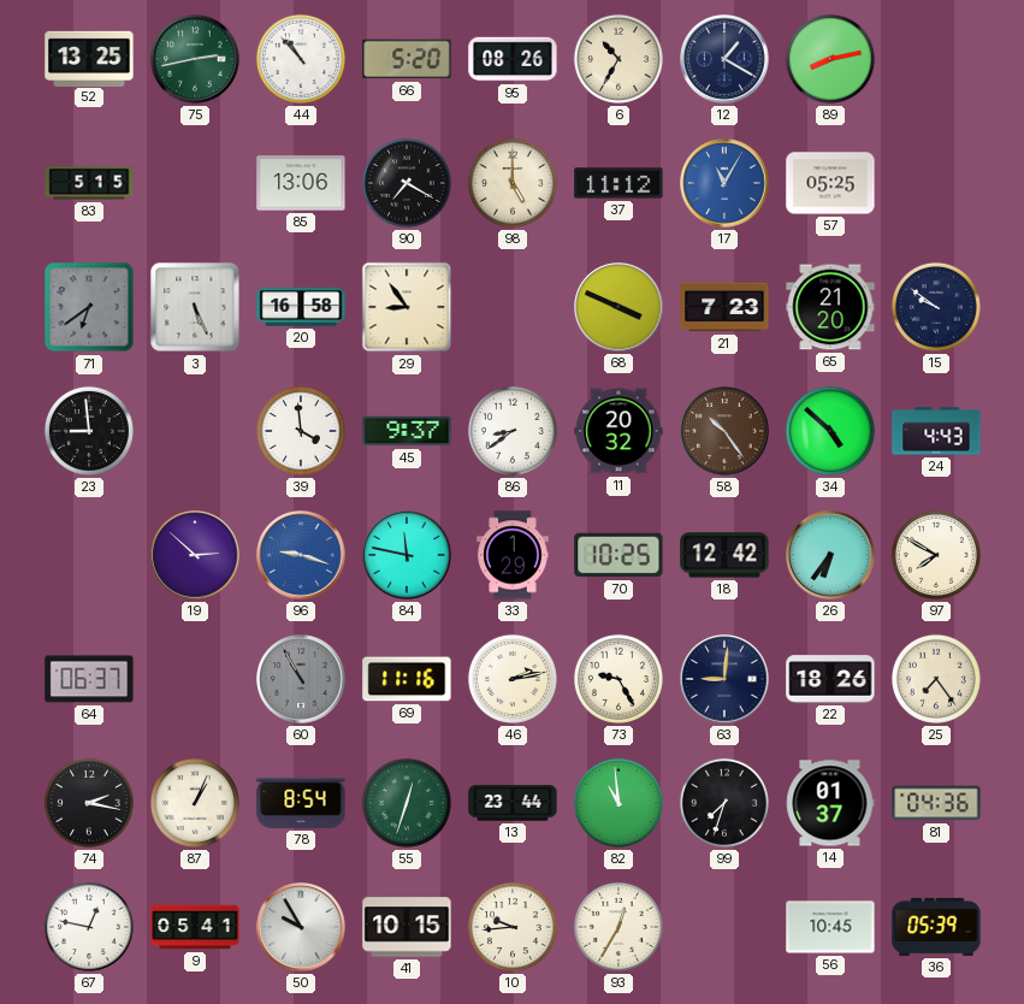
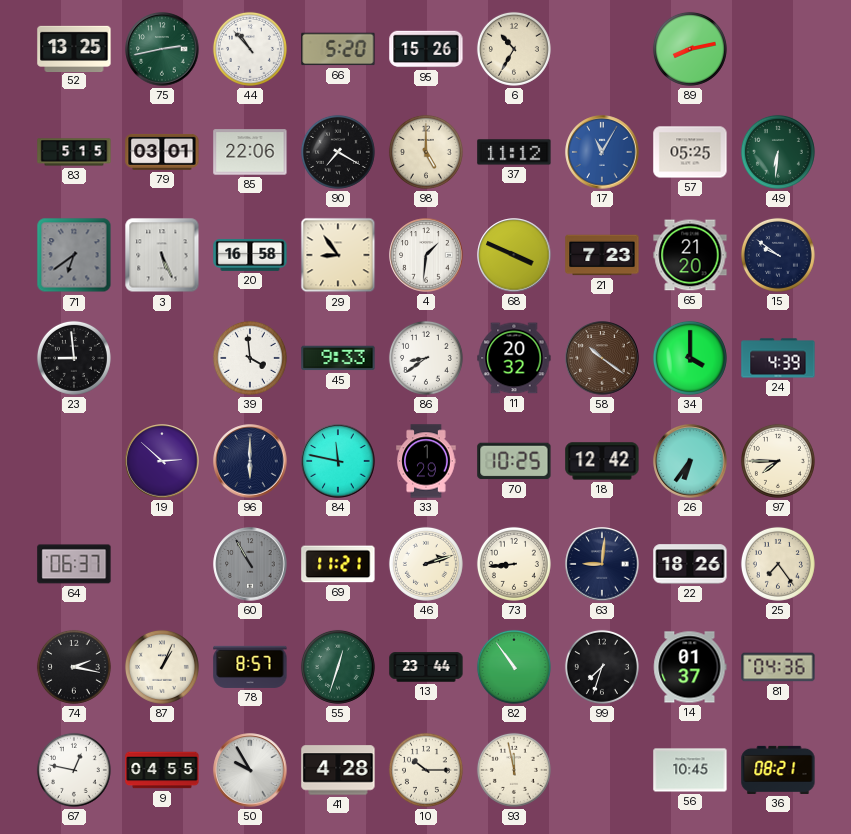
95: 08:26 -> 15:26 (426, 49)
12: 1:20 -> none (724, 59)
79: none -> 03:01 (162, 152)
85: 13:06 -> 22:06 (250, 152)
49: none -> 6:31 (778, 152)
4: none -> 1:31 (426, 255)
45: 9:37 -> 9:33 (338, 358)
58: 10:24 -> 10:21 (602, 358)
34: 4:52 -> 4:00 (690, 358)
24: 4:43 -> 4:39 (778, 358)
96: 9:18 -> 6:00 (250, 461)
96 dial: blue -> navy (250, 461)
97: 7:50 -> 7:45 (778, 461)
69: 11:16 -> 11:21 (338, 564)
46: 2:13 -> 2:12 (426, 564)
73: 9:25 -> 8:44 (514, 564)
78: 8:54 -> 8:57 (250, 667)
82: 10:59 -> 10:54 (514, 667)
9: 05:41 -> 04:55 (162, 770)
41: 10:15 -> 4:28 (338, 770)
10: 9:44 -> 10:15 (426, 770)
93: 12:35 -> 11:58 (514, 770)
36: 05:39 -> 08:21 (778, 770)
